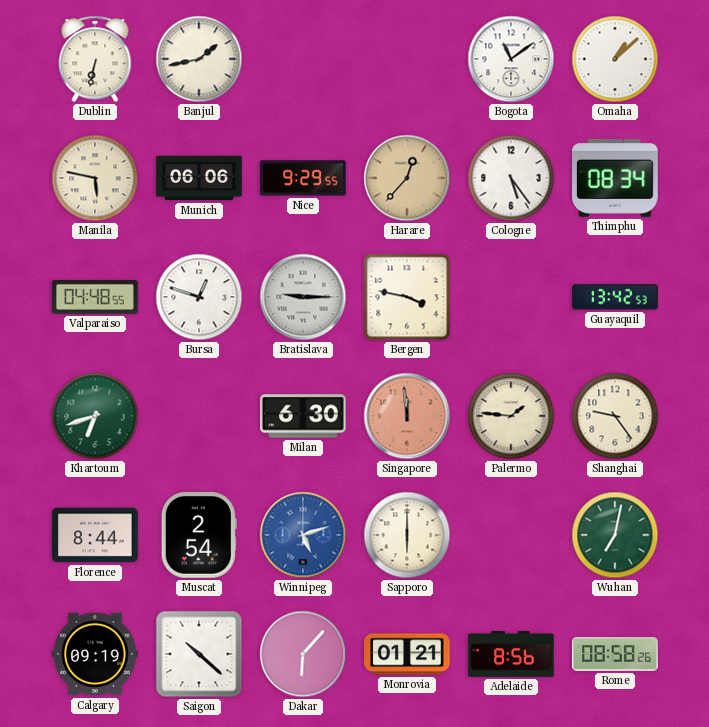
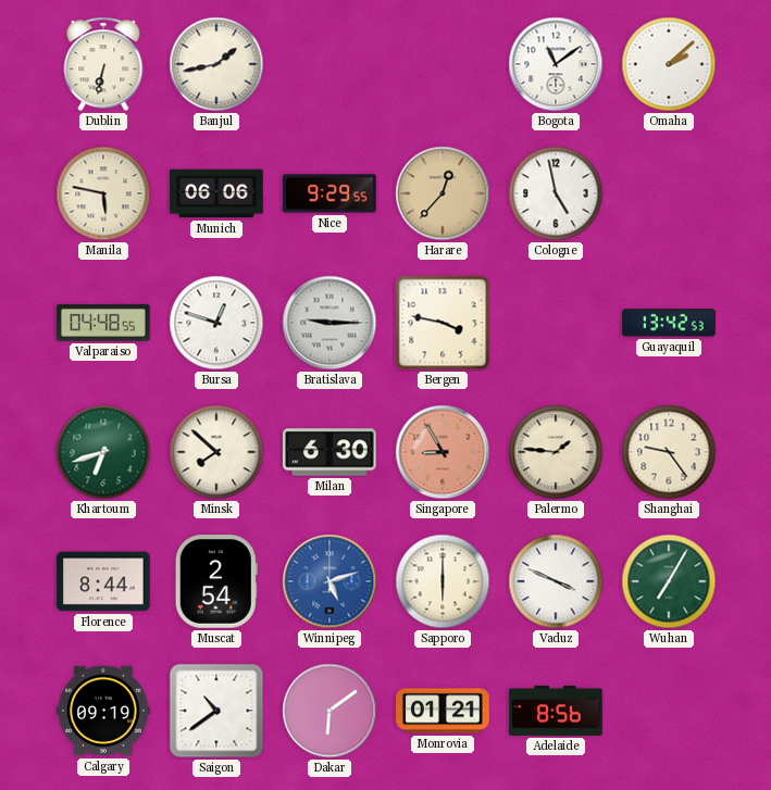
Omaha: 1:08 -> 2:08 (669, 64)
Cologne: 5:24 -> 4:58 (556, 193)
Thimphu: 08:34 -> none (616, 178)
Minsk: none -> 7:52 (216, 452)
Singapore: 11:59 -> 8:55 (443, 452)
Vaduz: none -> 3:49 (556, 581)
Wuhan: 7:02 -> 7:05 (669, 581)
Saigon: 10:22 -> 10:39 (216, 711)
Dakar: 6:07 -> 6:09 (329, 711)
Rome: 08:58 -> none (615, 654)
